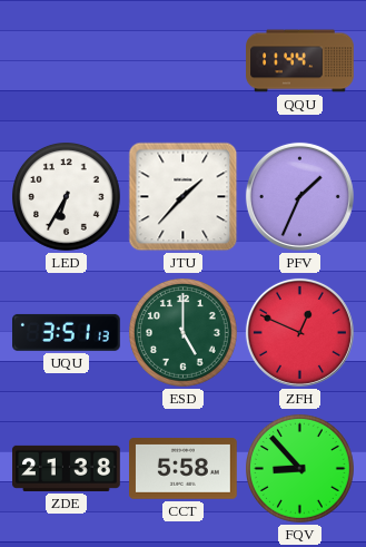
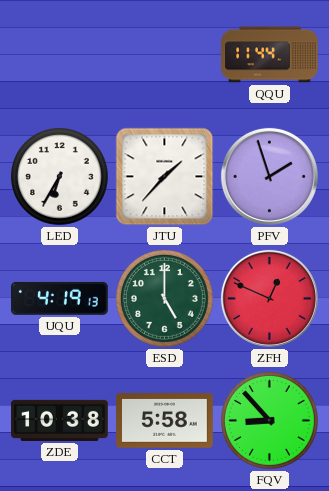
PFV: 1:34 -> 1:57 (269, 176)
UQU: 3:51 -> 4:19 (60, 298)
ZDE: 21:38 -> 10:38 (60, 420)
